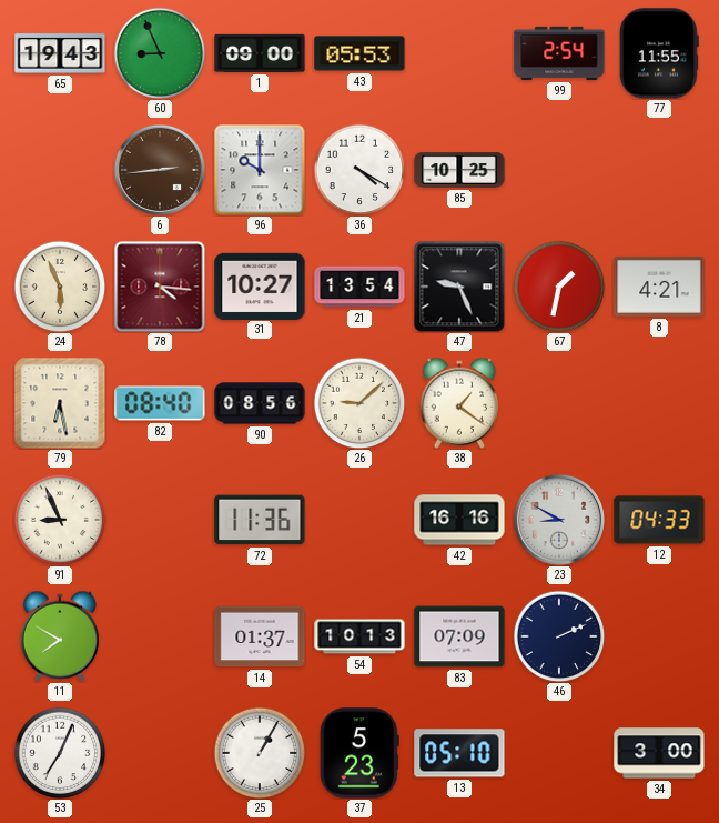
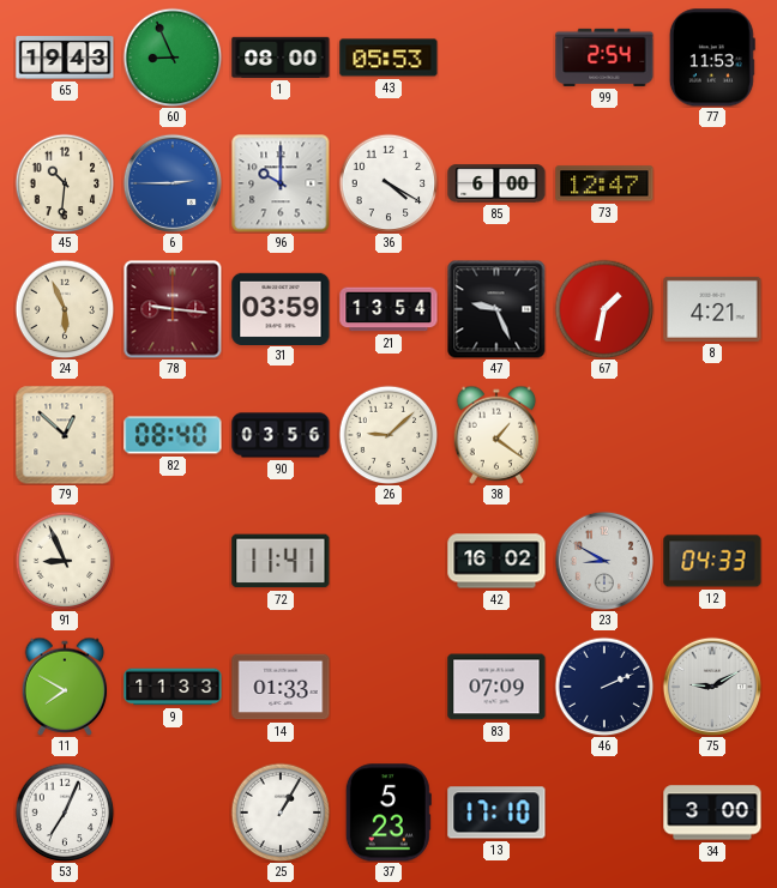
1: 09:00 -> 08:00 (281, 58)
77: 11:55 -> 11:53 (712, 58)
45: none -> 10:31 (65, 183)
6: 2:44 -> 2:45 (171, 182)
6 dial: brown -> blue (171, 182)
85: 10:25 -> 6:00 (496, 183)
73: none -> 12:47 (604, 183)
78: 4:16 -> 9:16 (173, 309)
31: 10:27 -> 03:59 (281, 308)
79: 6:28 -> 12:52 (65, 435)
90: 08:56 -> 03:56 (281, 435)
72: 11:36 -> 11:41 (281, 561)
42: 16:16 -> 16:02 (496, 561)
9: none -> 11:33 (173, 687)
14: 01:37 -> 01:33 (281, 687)
54: 10:13 -> none (359, 636)
75: none -> 9:10 (711, 685)
13: 05:10 -> 17:10 (496, 813)
